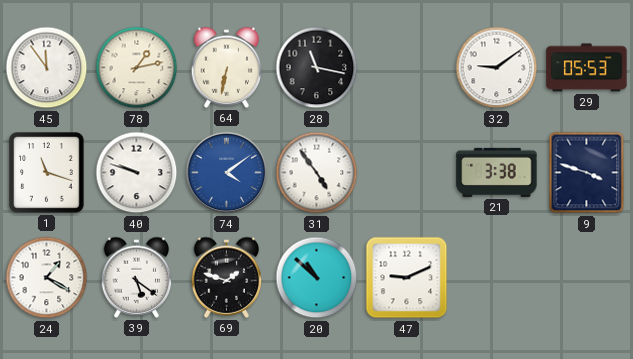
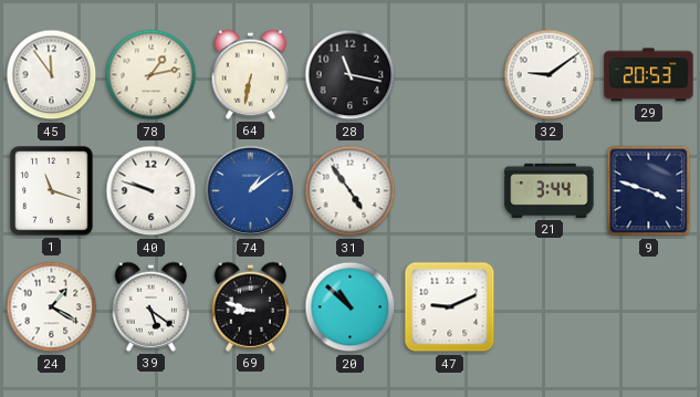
29: 05:53 -> 20:53 (649, 75)
74: 4:09 -> 1:09 (251, 191)
21: 3:38 -> 3:44 (550, 190)
69: 1:48 -> 8:48 (251, 306)
